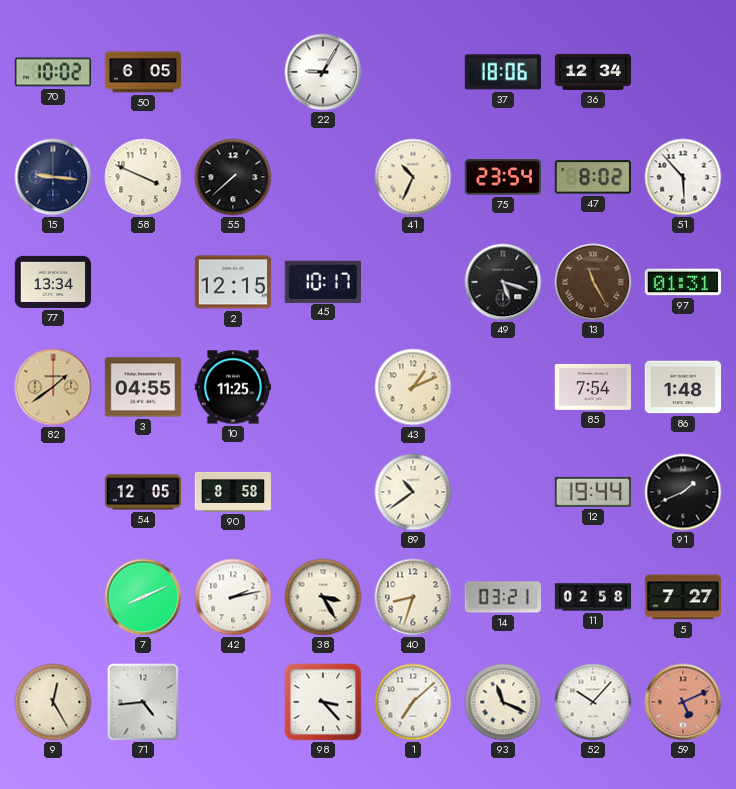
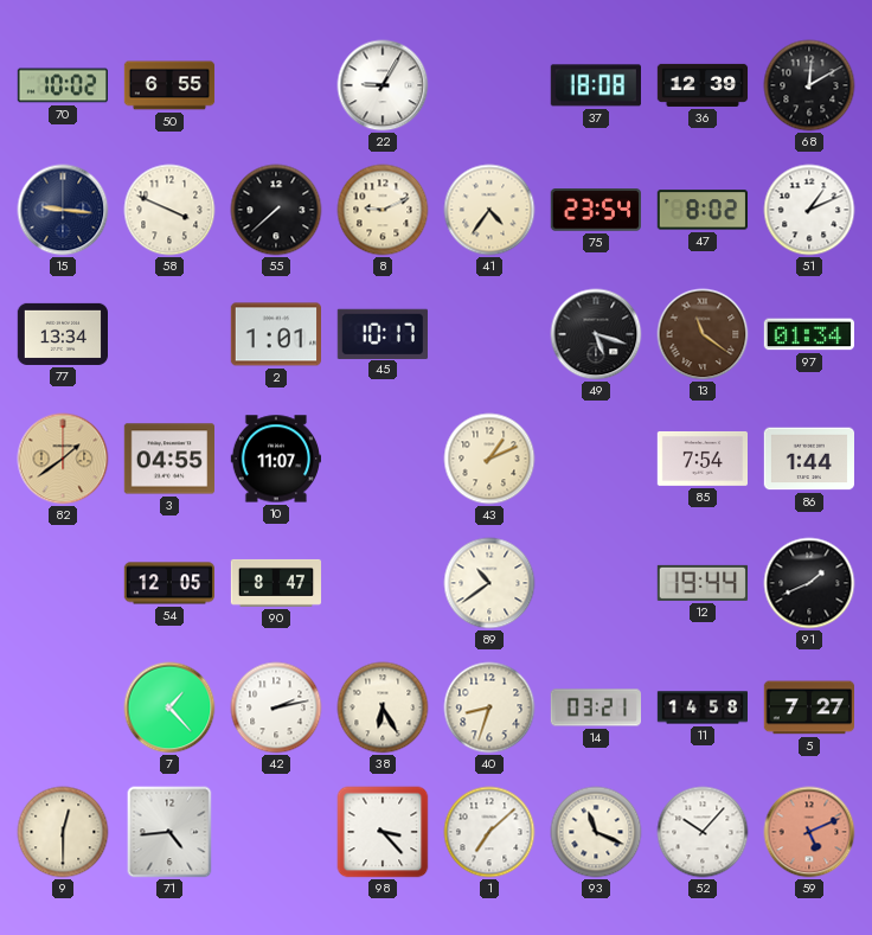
50: 6:05 -> 6:55 (169, 85)
37: 18:06 -> 18:08 (596, 85)
36: 12:34 -> 12:39 (703, 85)
68: none -> 12:10 (809, 85)
8: none -> 9:11 (383, 210)
41: 10:34 -> 4:36 (489, 210)
51: 5:53 -> 1:11 (809, 210)
2: 12:15 -> 1:01 (275, 334)
13: 11:25 -> 11:21 (703, 334)
97: 01:31 -> 01:34 (808, 334)
10: 11:25 -> 11:07 (275, 459)
86: 1:48 -> 1:44 (808, 459)
90: 8:58 -> 8:47 (276, 583)
7: 8:11 -> 1:23 (169, 707)
38: 3:25 -> 6:25 (383, 707)
11: 02:58 -> 14:58 (703, 707)
9: 12:25 -> 12:30 (63, 832)
